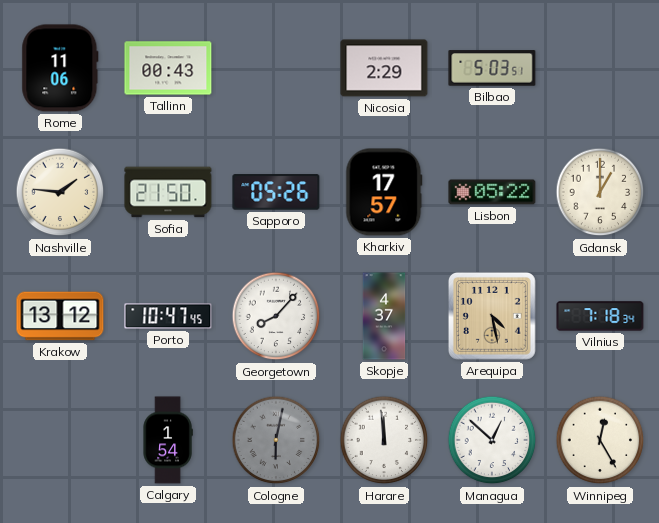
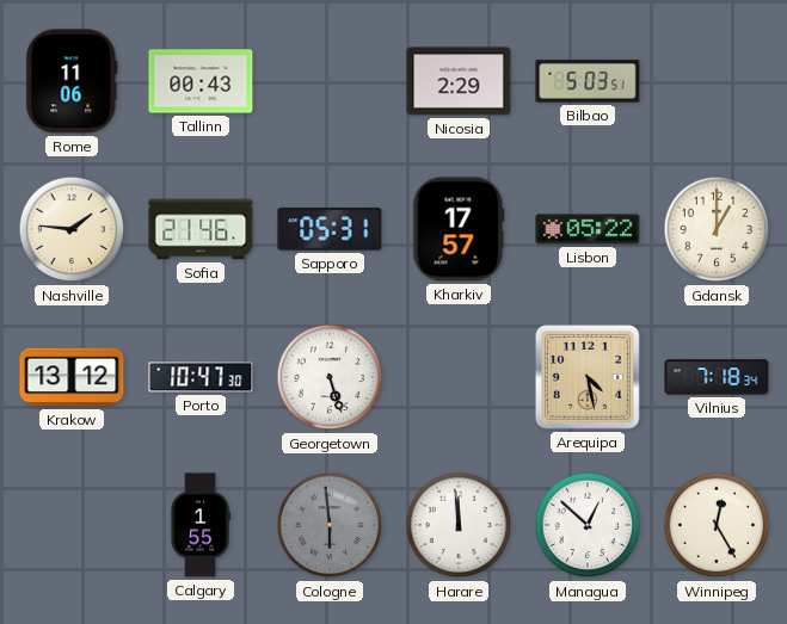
Sofia: 21:50 -> 21:46 (201, 229)
Sapporo: 05:26 -> 05:31 (330, 229)
Porto: 10:47:45 -> 10:47:30 (201, 377)
Georgetown: 8:07 -> 5:27 (330, 377)
Skopje: 4:37 -> none (384, 316)
Calgary: 1:54 -> 1:55 (201, 525)
Cologne: 6:02 -> 5:59 (330, 525)
